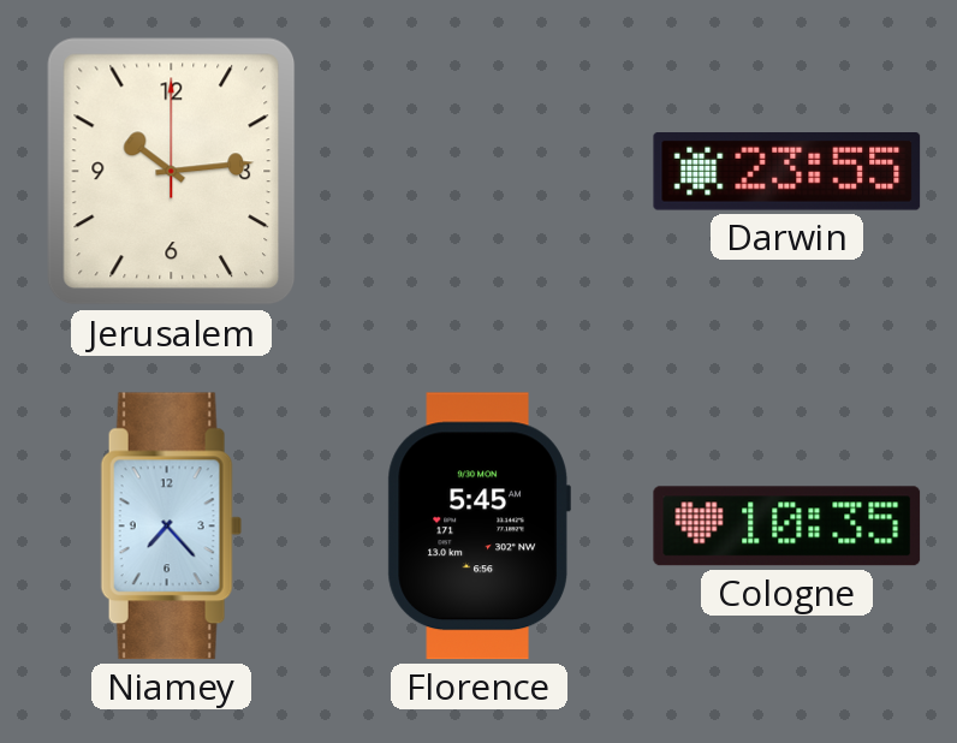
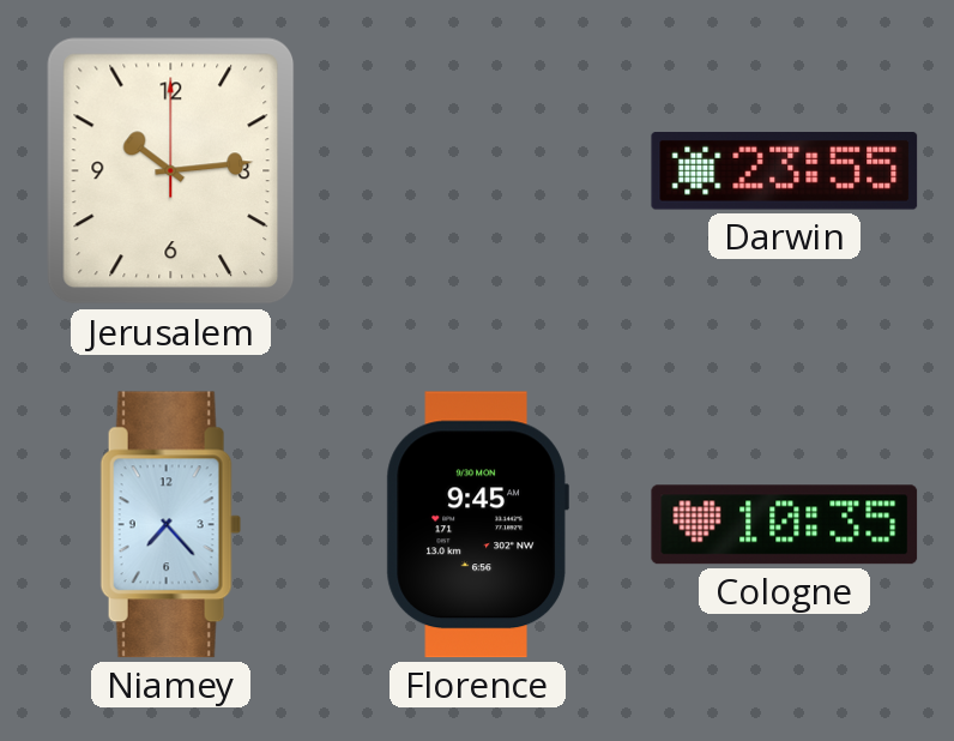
Florence: 5:45 -> 9:45 (477, 525)
